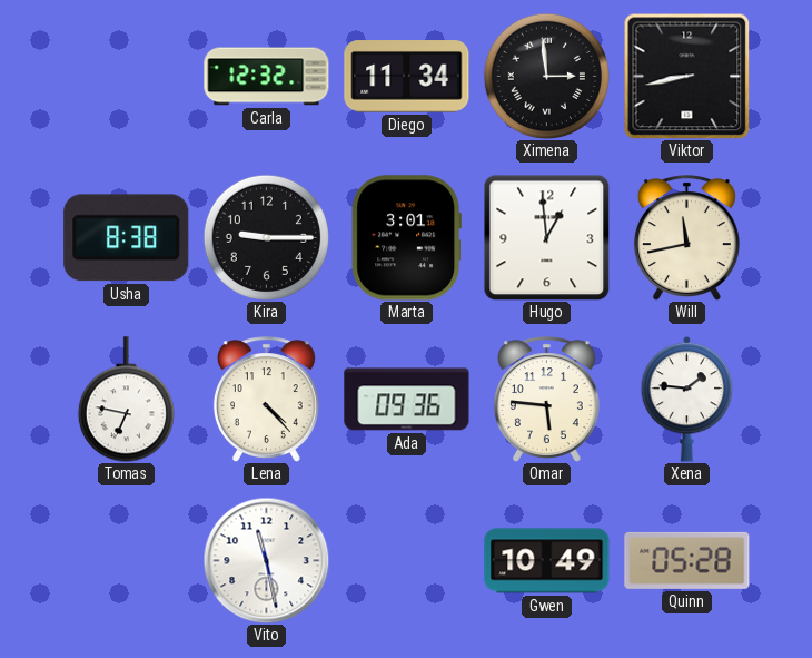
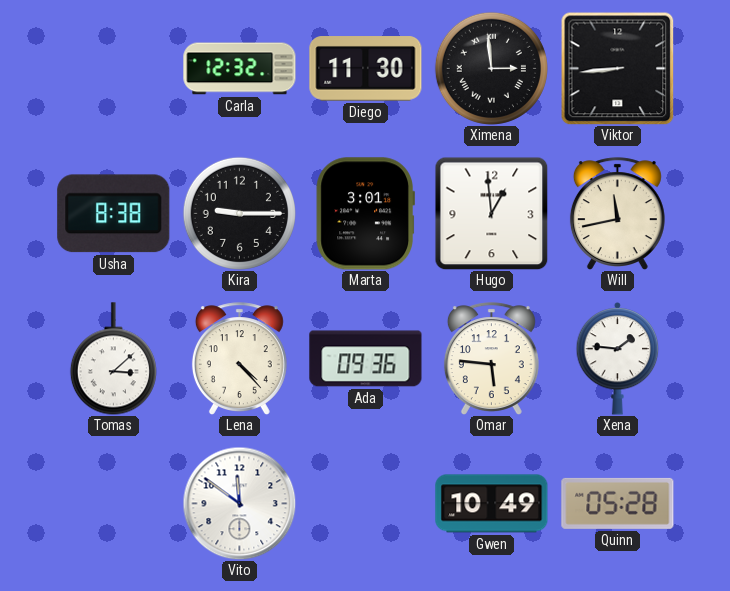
Diego: 11:34 -> 11:30 (366, 69)
Viktor: 8:43 -> 8:44 (617, 68)
Tomas: 6:47 -> 3:08 (113, 359)
Vito: 11:28 -> 11:51 (239, 503)
